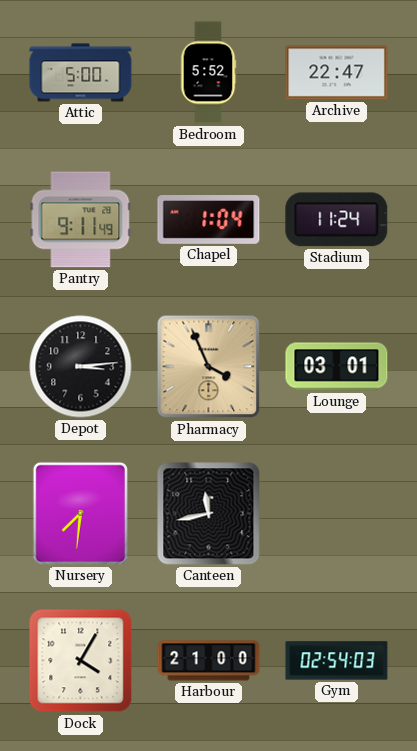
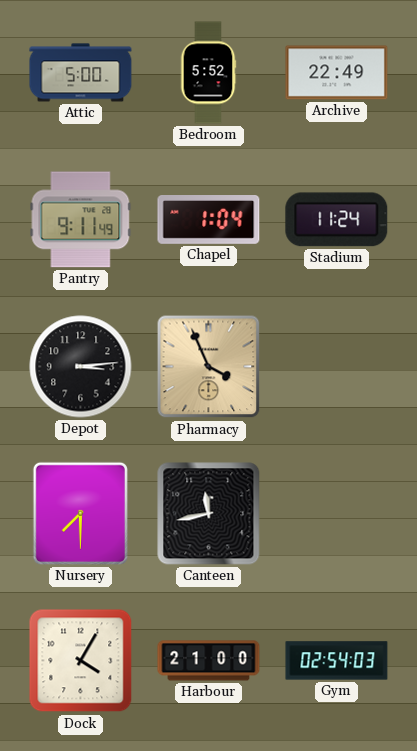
Archive: 22:47 -> 22:49 (337, 73)
Lounge: 03:01 -> none (337, 367)
Nursery: 7:31 -> 7:30 (80, 513)
